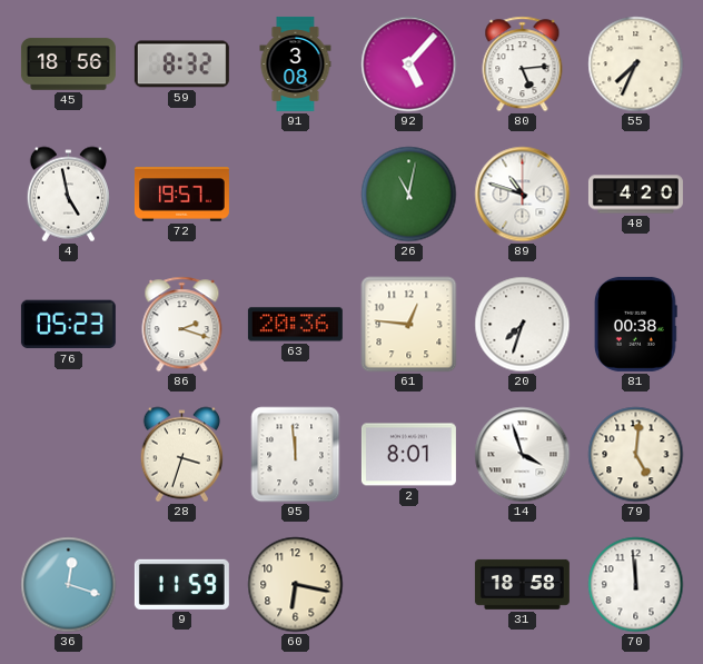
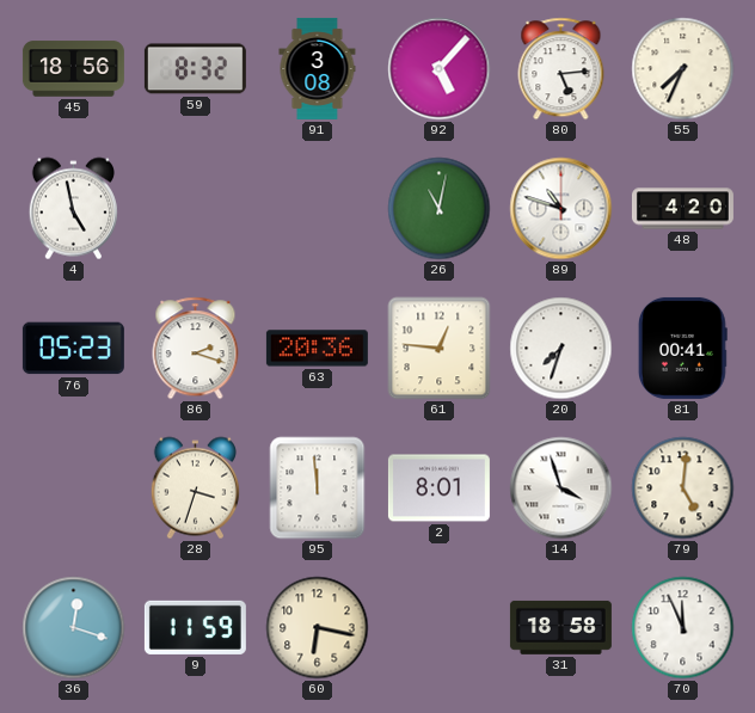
72: 19:57 -> none (181, 195)
81: 00:38 -> 00:41 (683, 348)
70: 11:59 -> 11:56 (683, 628)
